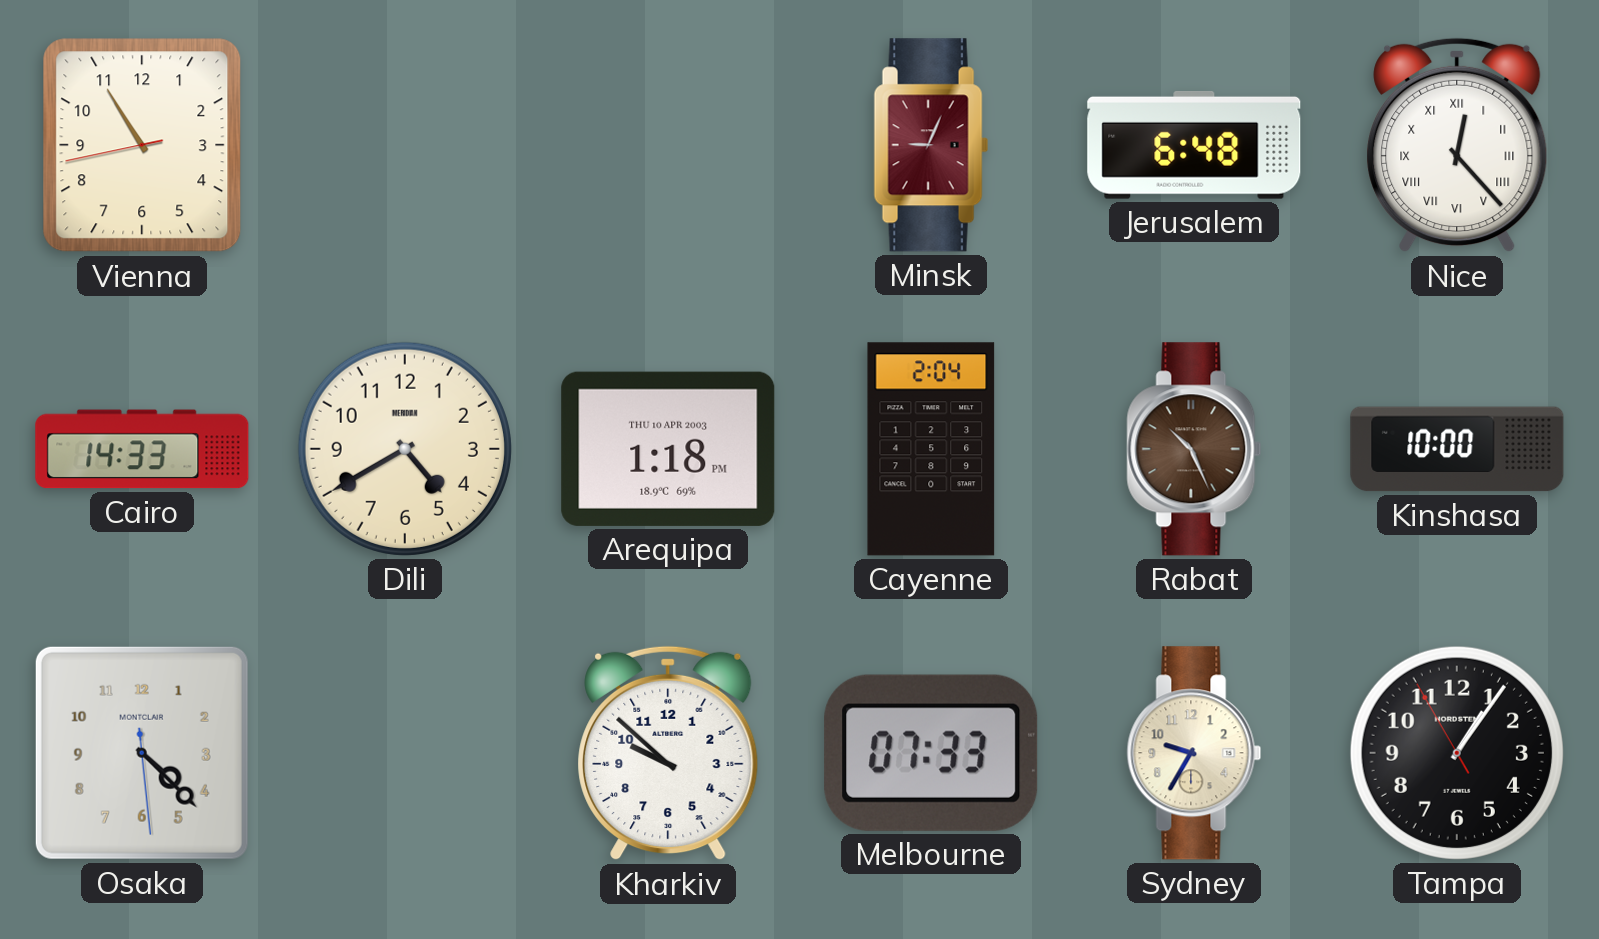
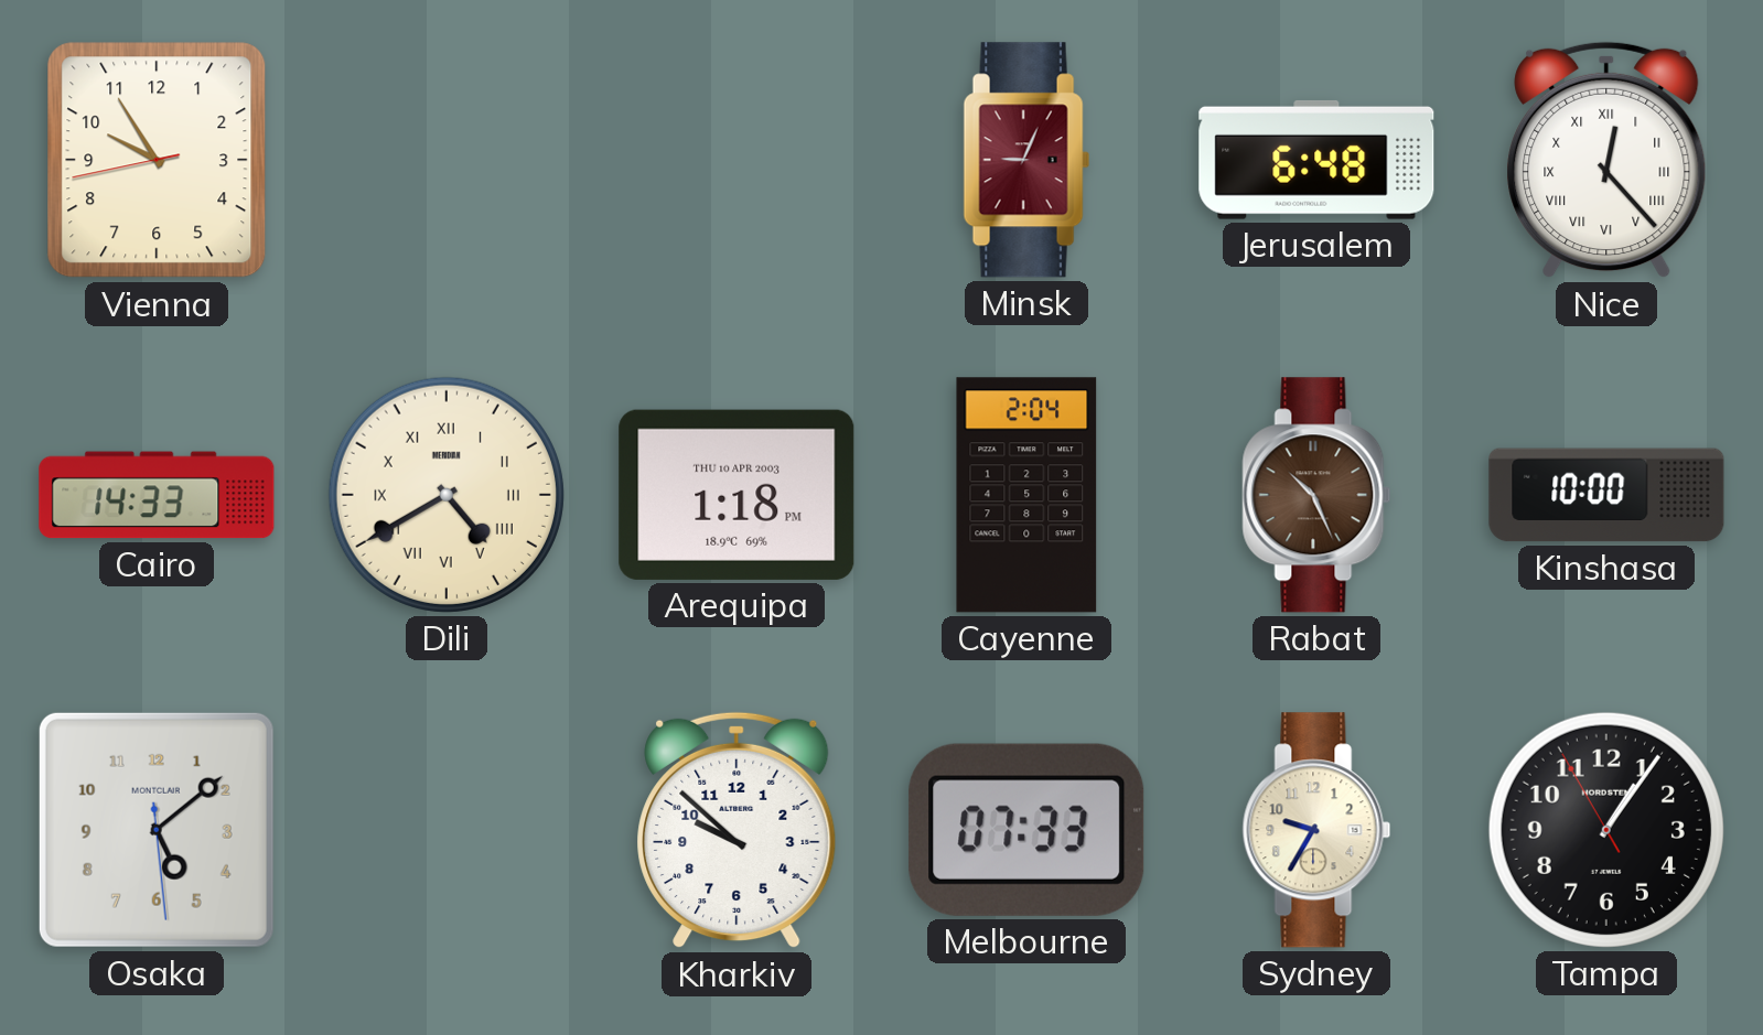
Vienna: 10:54 -> 9:54 (157, 160)
Dili numerals: Arabic -> Roman (447, 495)
Osaka: 4:22 -> 5:08 (157, 830)
